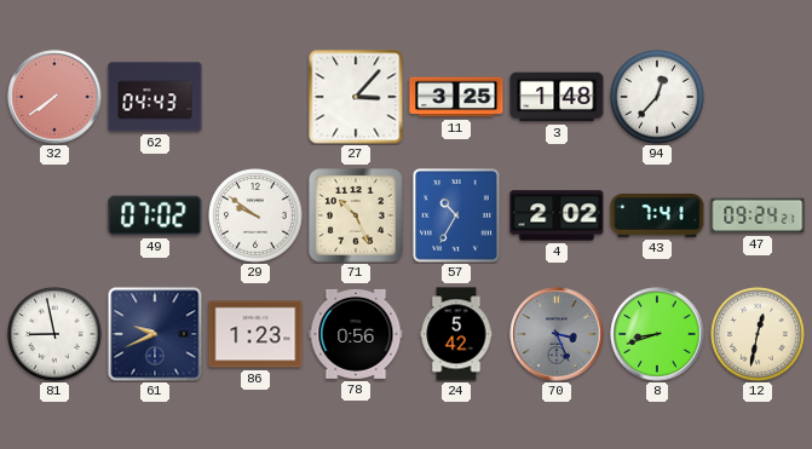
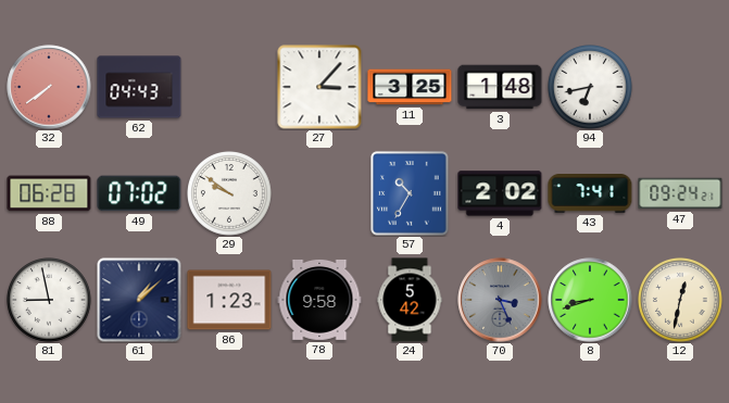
94: 12:37 -> 6:43 (591, 88)
88: none -> 06:28 (49, 193)
71: 10:26 -> none (356, 215)
61: 9:41 -> 1:08 (139, 300)
78: 0:56 -> 9:58 (319, 300)
